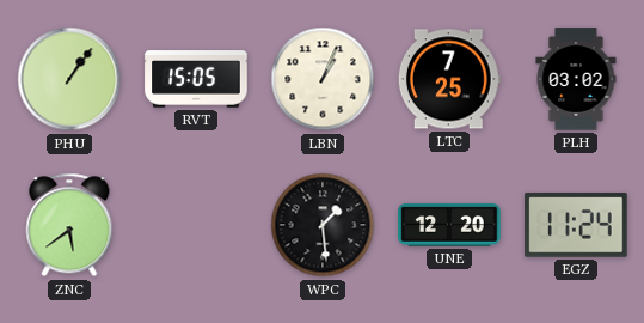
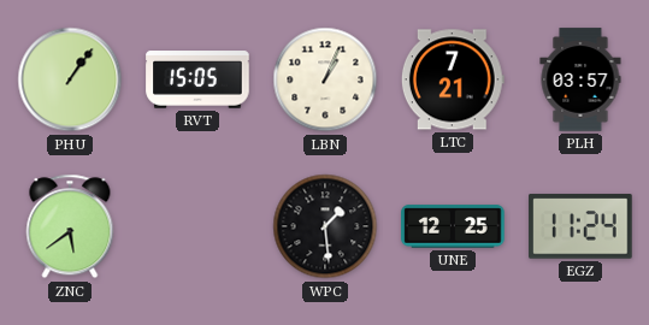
LTC: 7:25 -> 7:21 (453, 79)
PLH: 03:02 -> 03:57 (580, 79)
UNE: 12:20 -> 12:25 (453, 226)
